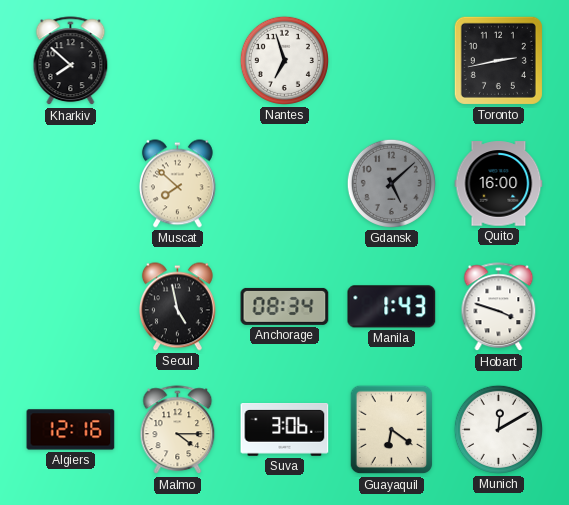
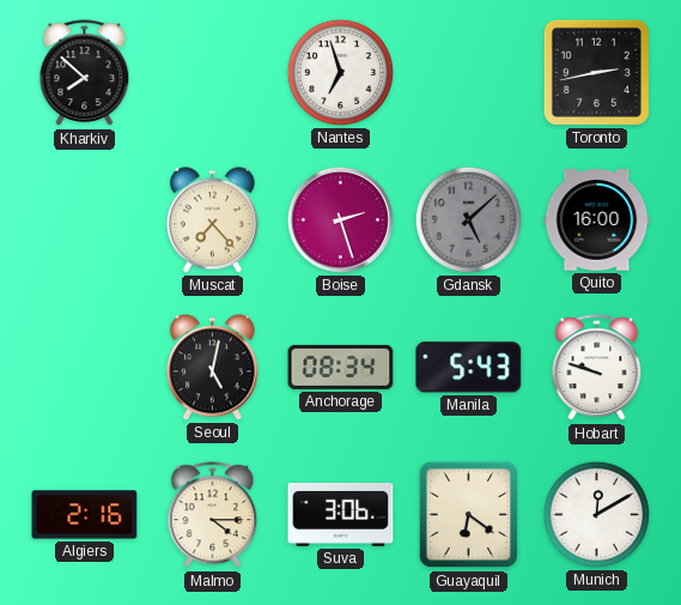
Muscat: 7:52 -> 7:23 (212, 220)
Boise: none -> 2:27 (340, 219)
Seoul: 4:58 -> 5:02 (212, 368)
Manila: 1:43 -> 5:43 (469, 368)
Hobart: 3:48 -> 9:48 (597, 368)
Algiers: 12:16 -> 2:16 (85, 515)
